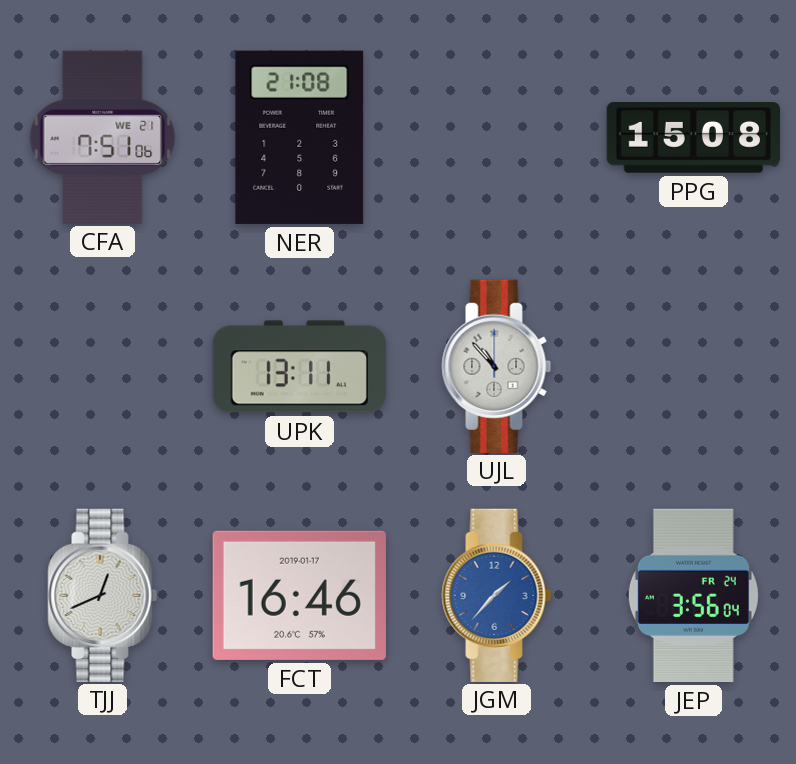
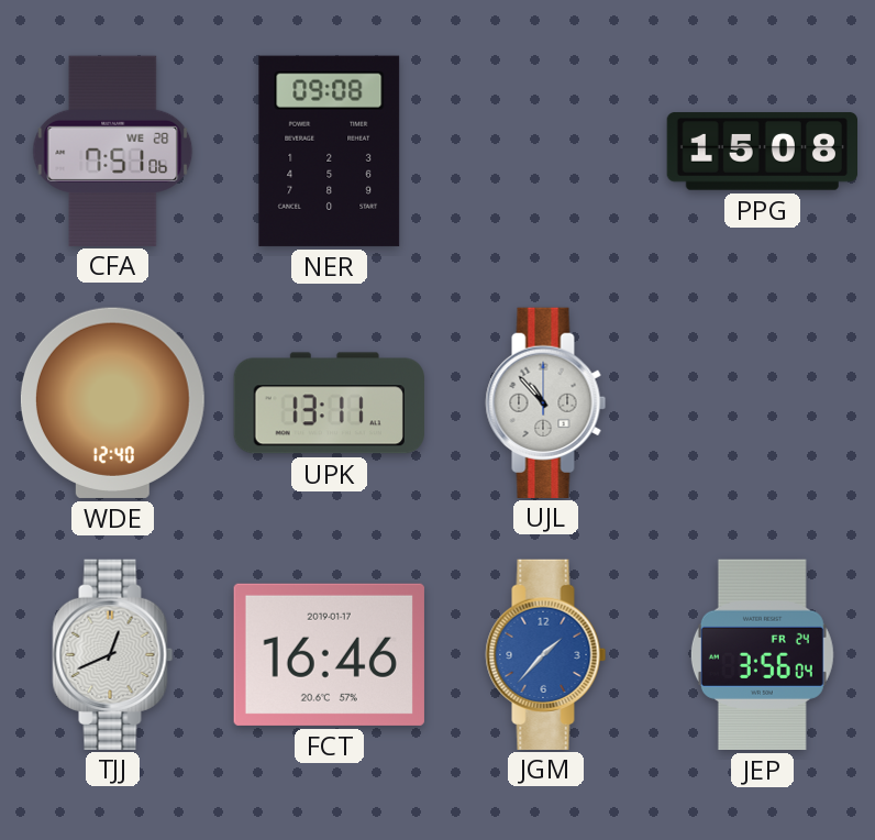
CFA date: WE 21 -> WE 28 (113, 151)
NER: 21:08 -> 09:08 (330, 151)
WDE: none -> 12:40 (112, 402)
